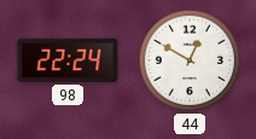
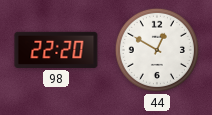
98: 22:24 -> 22:20 (56, 50)
